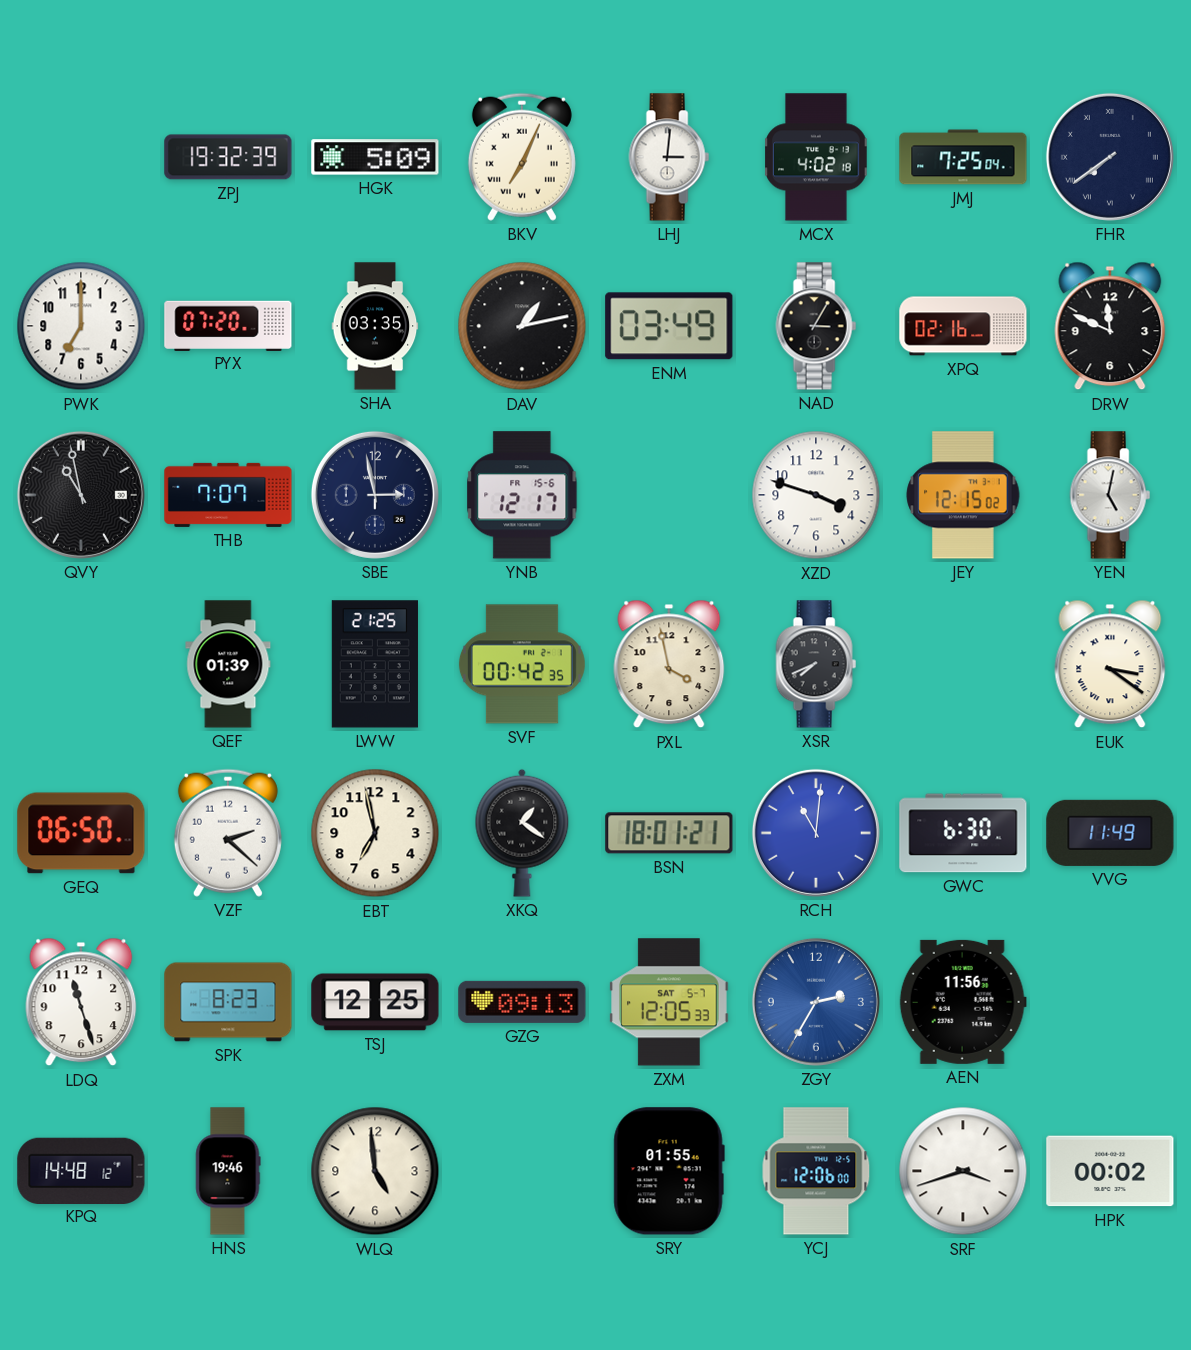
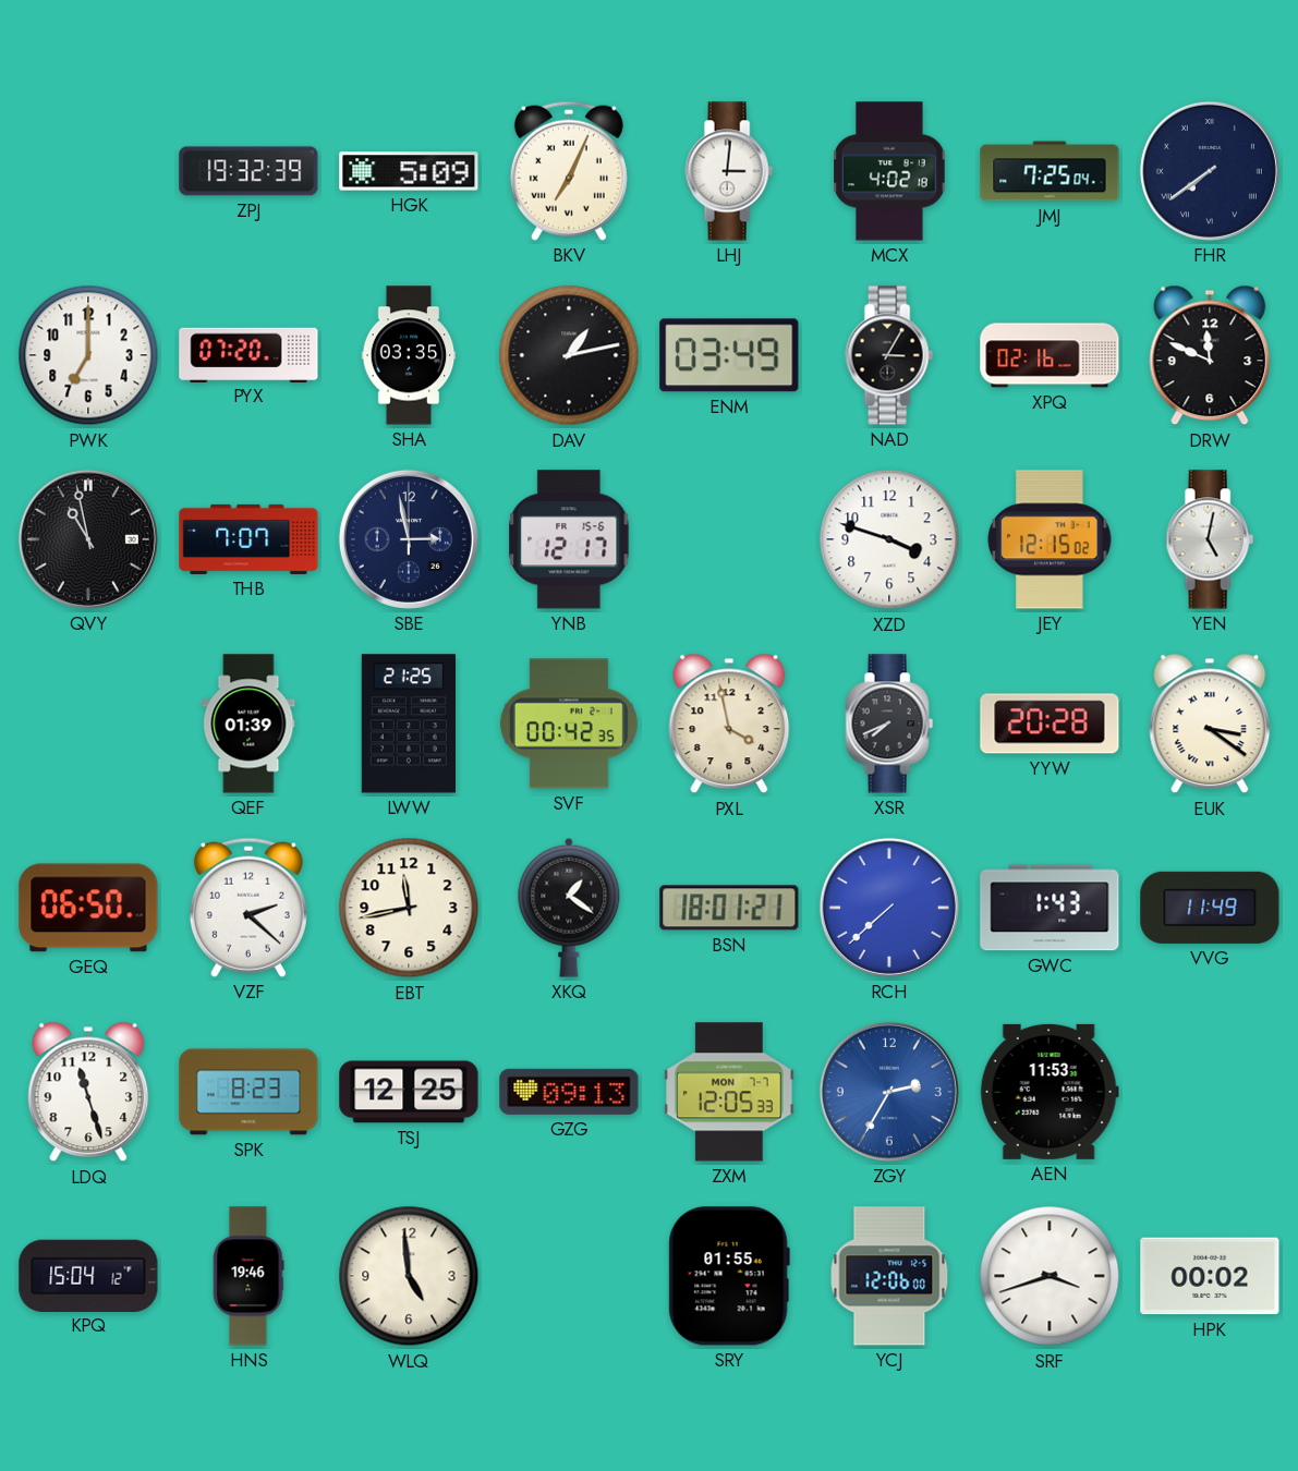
YYW: none -> 20:28 (1050, 724)
EBT: 6:58 -> 11:43 (409, 908)
RCH: 11:01 -> 7:38 (889, 908)
GWC: 6:30 -> 1:43 (1050, 908)
ZXM date: SAT 5-7 -> MON 7-7 (729, 1092)
AEN: 11:56 -> 11:53 (1050, 1092)
KPQ: 14:48 -> 15:04 (88, 1275)
